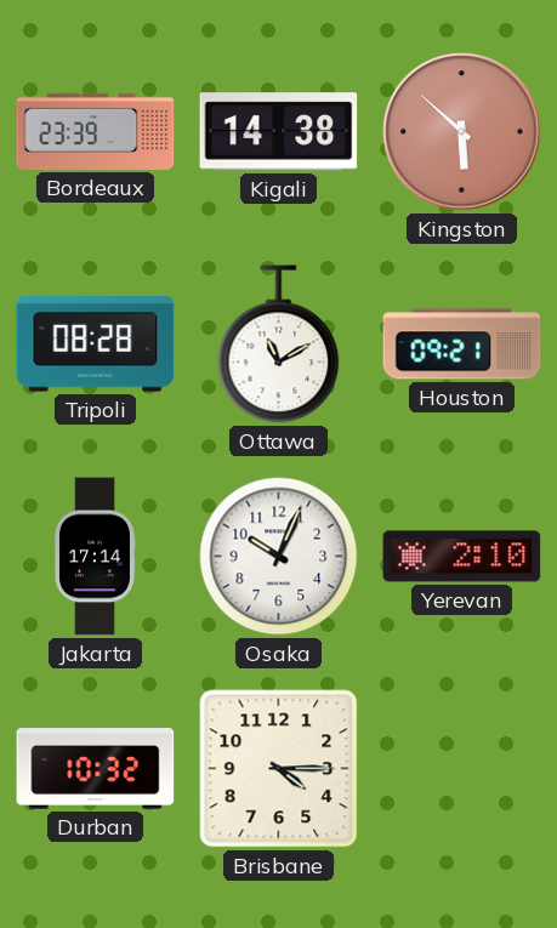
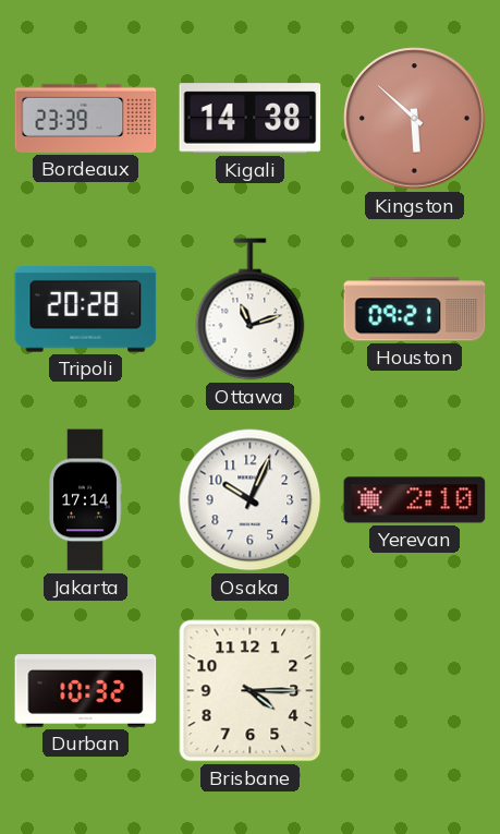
Tripoli: 08:28 -> 20:28 (86, 310)
Ottawa: 11:10 -> 11:12 (251, 310)
